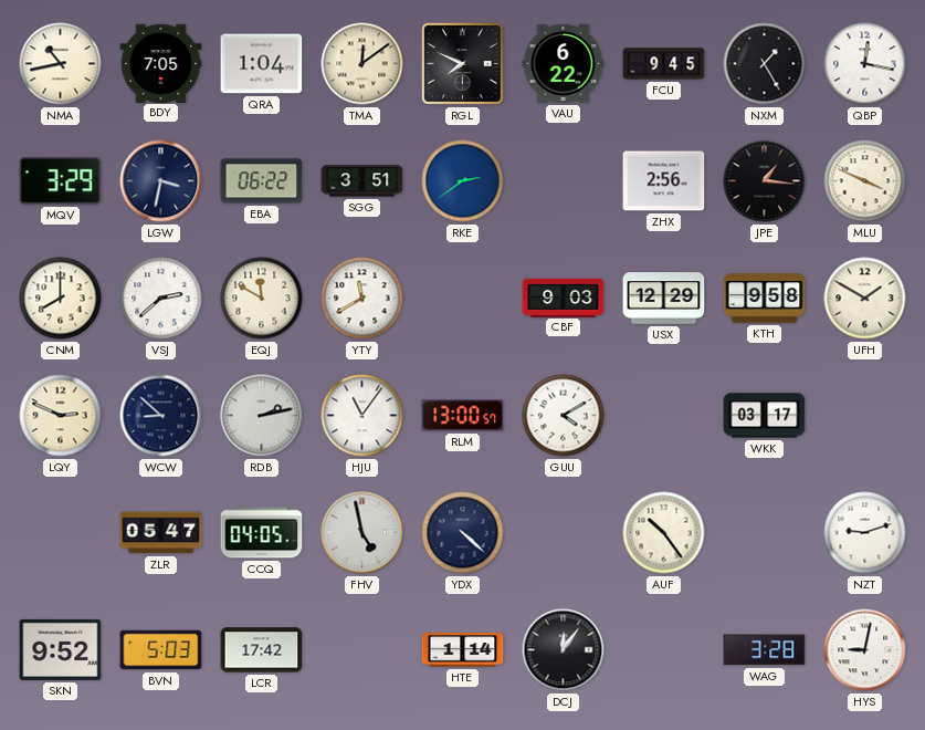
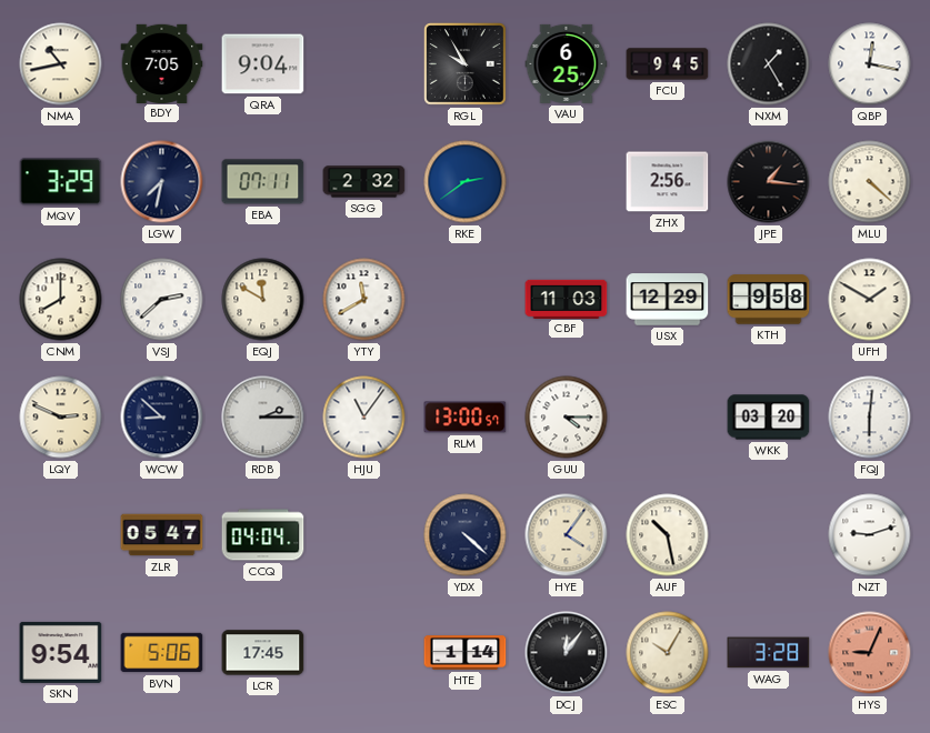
QRA: 1:04 -> 9:04 (263, 64)
TMA: 12:09 -> none (362, 64)
RGL: 7:49 -> 9:55 (466, 64)
VAU: 6:22 -> 6:25 (567, 63)
LGW: 3:32 -> 7:32 (162, 182)
EBA: 06:22 -> 07:11 (263, 182)
SGG: 3:51 -> 2:32 (364, 182)
MLU: 3:49 -> 4:22 (870, 182)
CBF: 9:03 -> 11:03 (567, 299)
RDB: 2:13 -> 2:15 (263, 418)
GUU: 4:10 -> 4:15 (567, 418)
WKK: 03:17 -> 03:20 (769, 418)
FQJ: none -> 6:01 (870, 418)
CCQ: 04:05 -> 04:04 (263, 535)
FHV: 4:58 -> none (362, 533)
HYE: none -> 4:06 (567, 535)
AUF: 10:24 -> 10:28 (668, 535)
SKN: 9:52 -> 9:54 (61, 652)
BVN: 5:03 -> 5:06 (162, 653)
LCR: 17:42 -> 17:45 (263, 653)
ESC: none -> 10:05 (668, 653)
HYS: 9:02 -> 9:04 (870, 653)
HYS dial: white -> salmon (870, 653)
